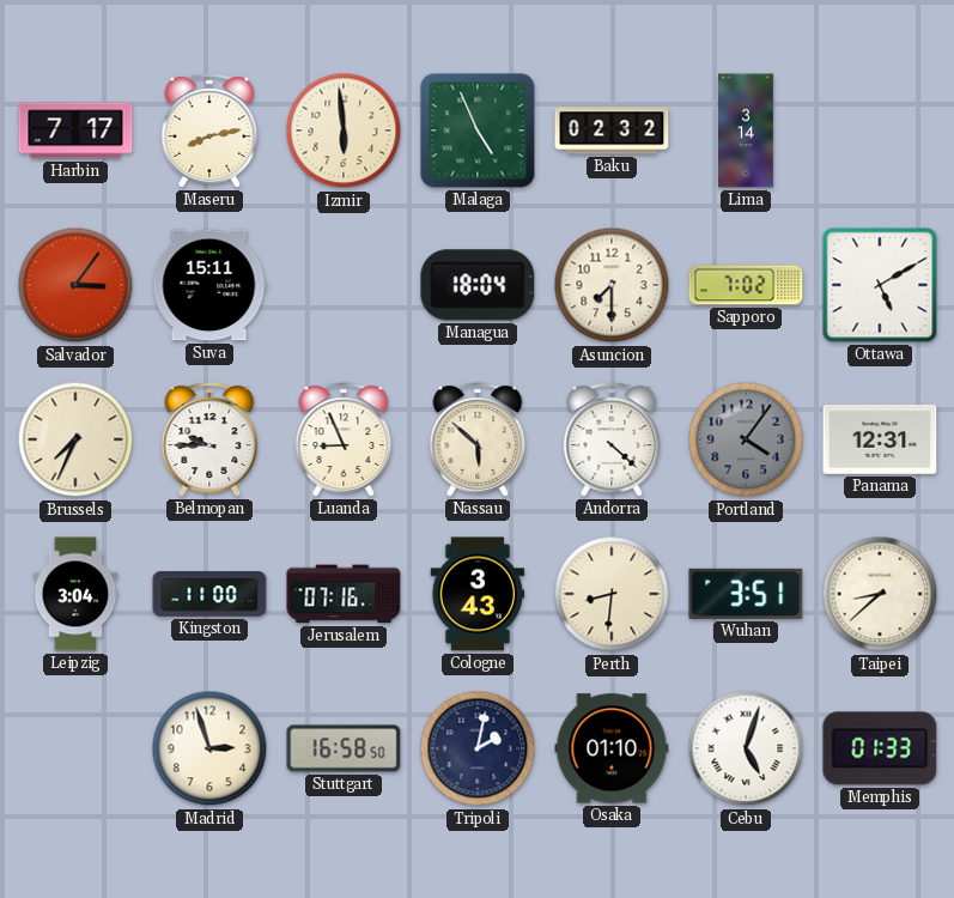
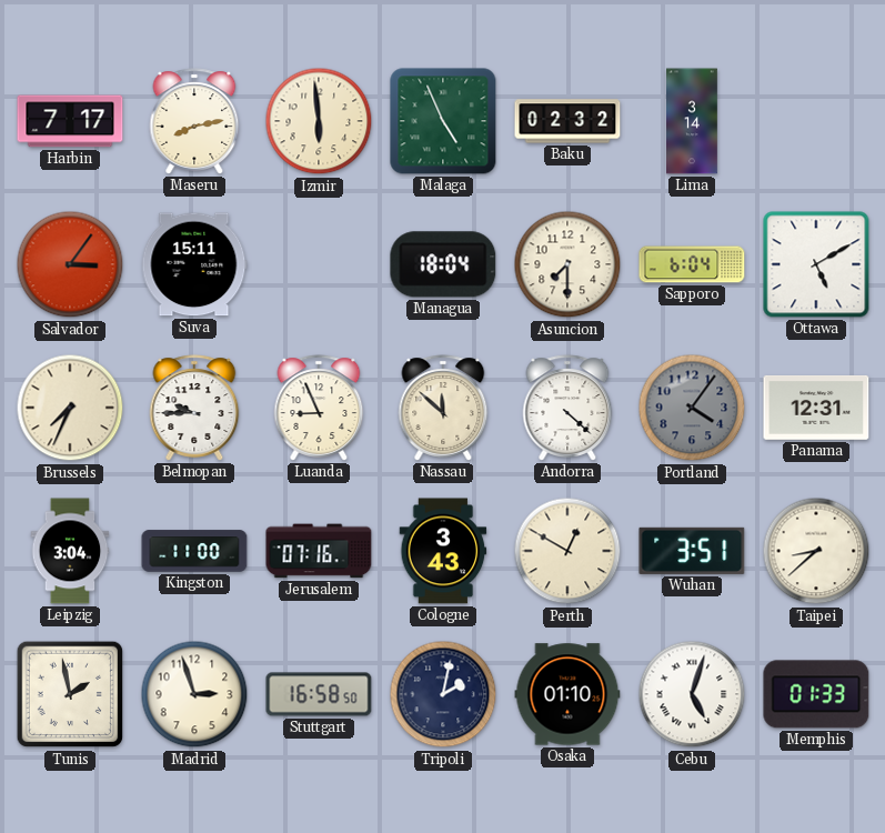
Sapporo: 7:02 -> 6:04 (692, 264)
Nassau: 5:52 -> 11:52 (443, 408)
Perth: 8:31 -> 12:50 (567, 551)
Tunis: none -> 1:58 (70, 694)
